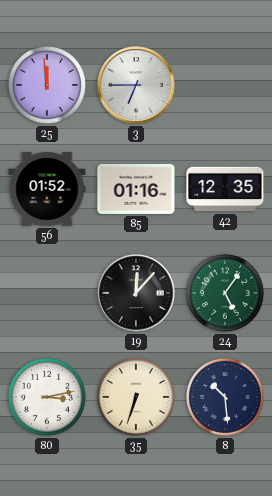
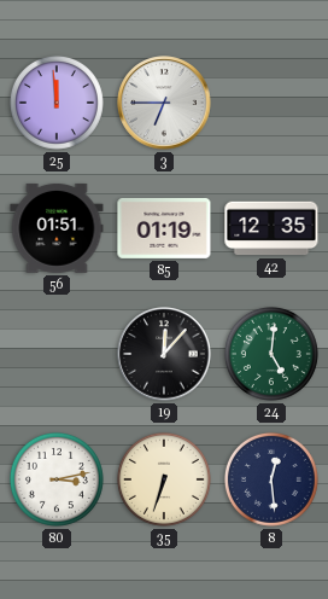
56: 01:52 -> 01:51 (57, 228)
85: 01:16 -> 01:19 (164, 228)
24: 5:06 -> 5:01 (271, 354)
8: 10:29 -> 12:29 (271, 479)
